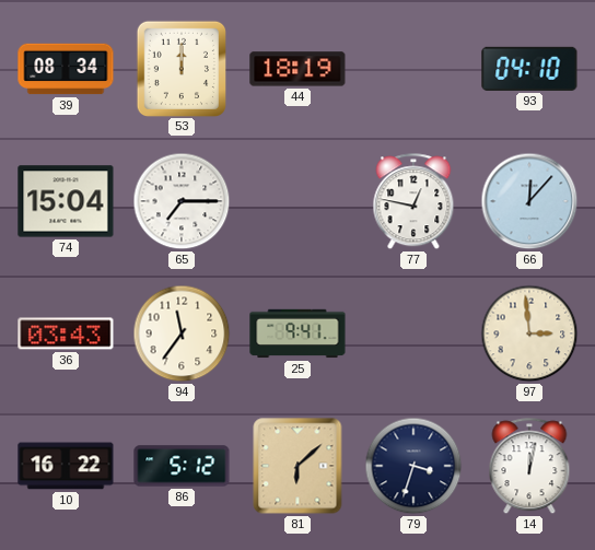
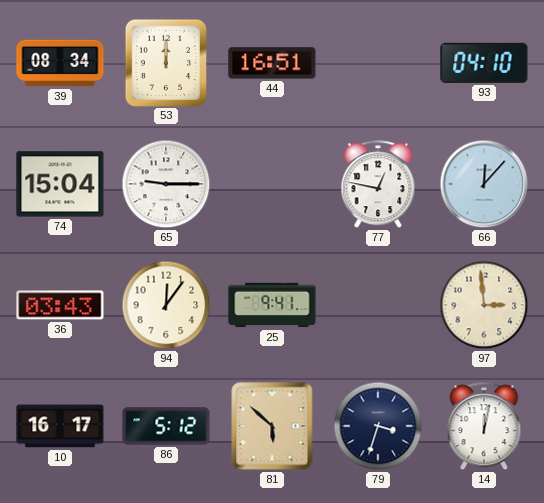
44: 18:19 -> 16:51 (272, 63)
65: 7:15 -> 9:15 (166, 184)
94: 11:36 -> 12:06 (166, 305)
10: 16:22 -> 16:17 (60, 426)
81: 6:08 -> 5:52 (272, 426)
